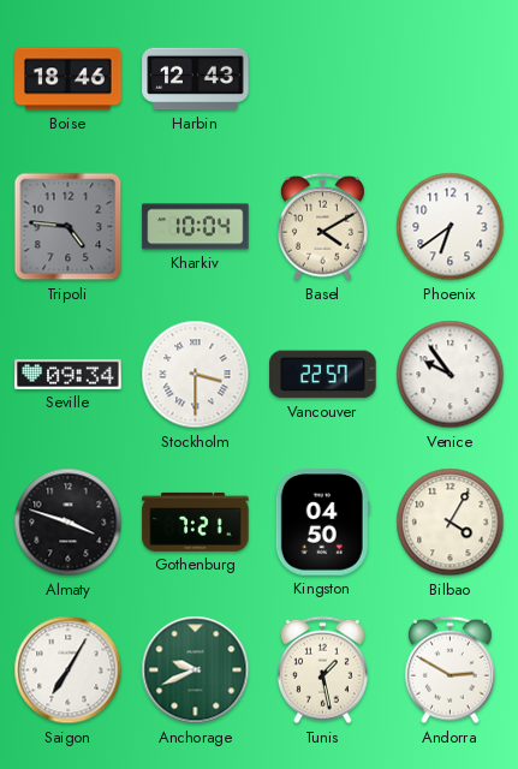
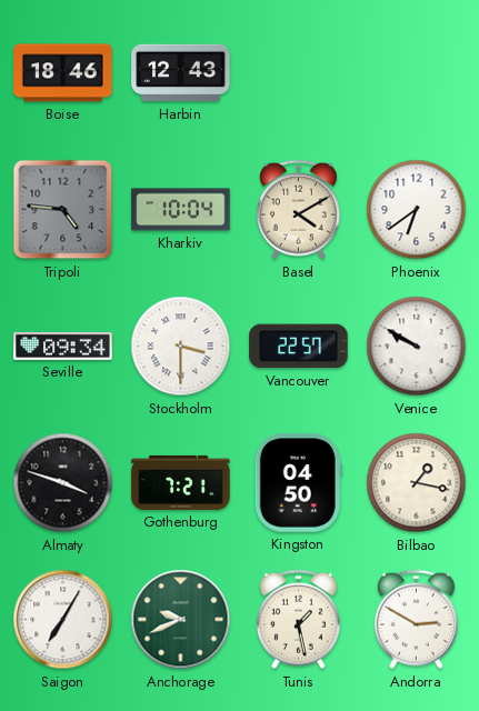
Venice: 9:54 -> 9:50 (417, 347)
Bilbao: 4:05 -> 1:17 (417, 483)
